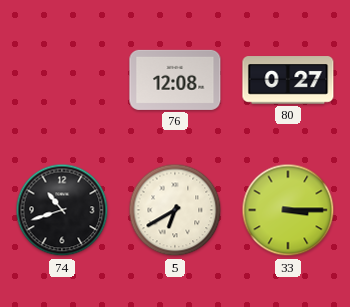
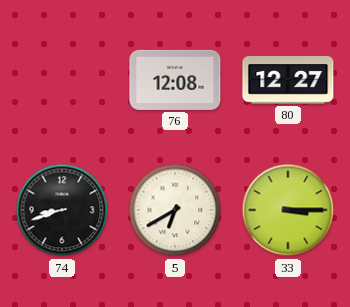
80: 0:27 -> 12:27 (288, 80)
74: 10:42 -> 8:42 (62, 210)
